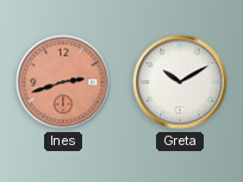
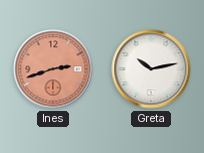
Greta: 10:10 -> 10:13 (151, 69)
